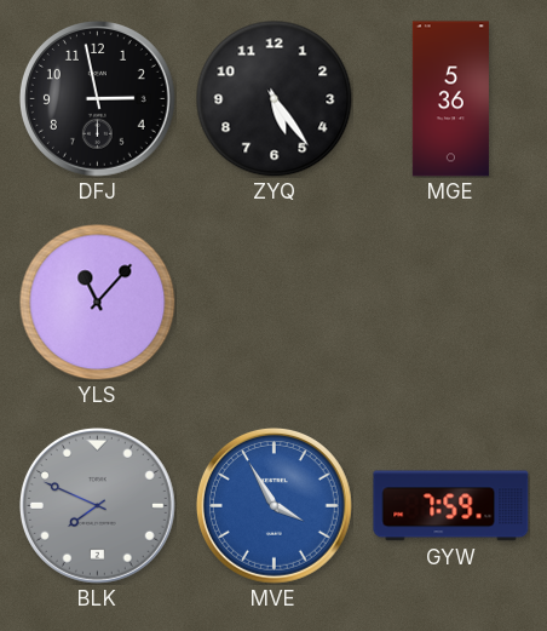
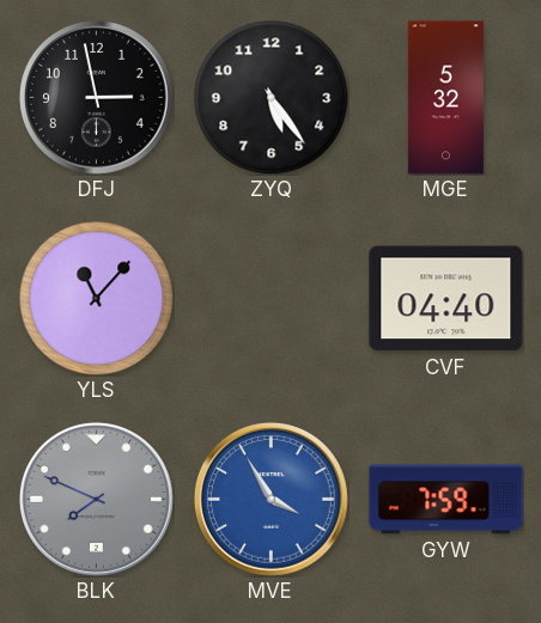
MGE: 5:36 -> 5:32 (445, 98)
CVF: none -> 04:40 (446, 299)
